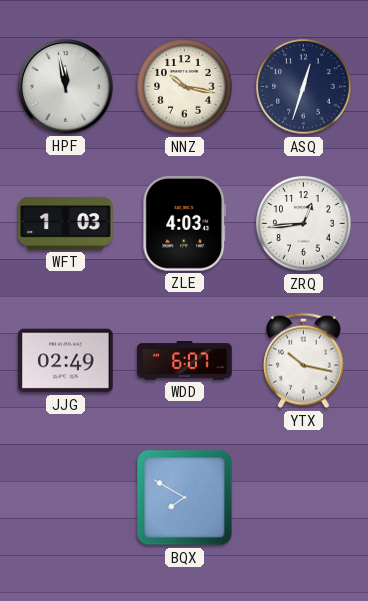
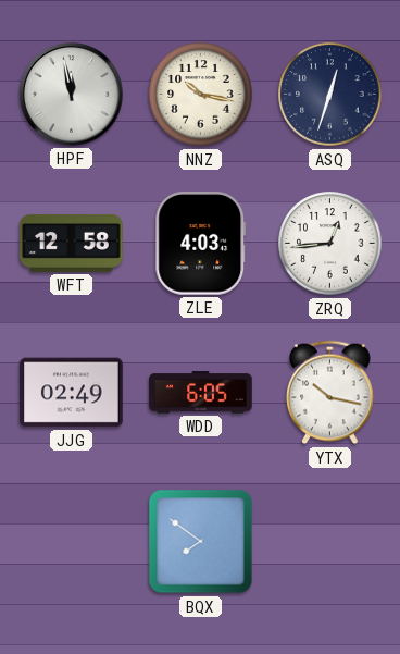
WFT: 1:03 -> 12:58 (72, 243)
WDD: 6:07 -> 6:05 (201, 393)
BQX: 7:50 -> 7:51 (201, 542)
